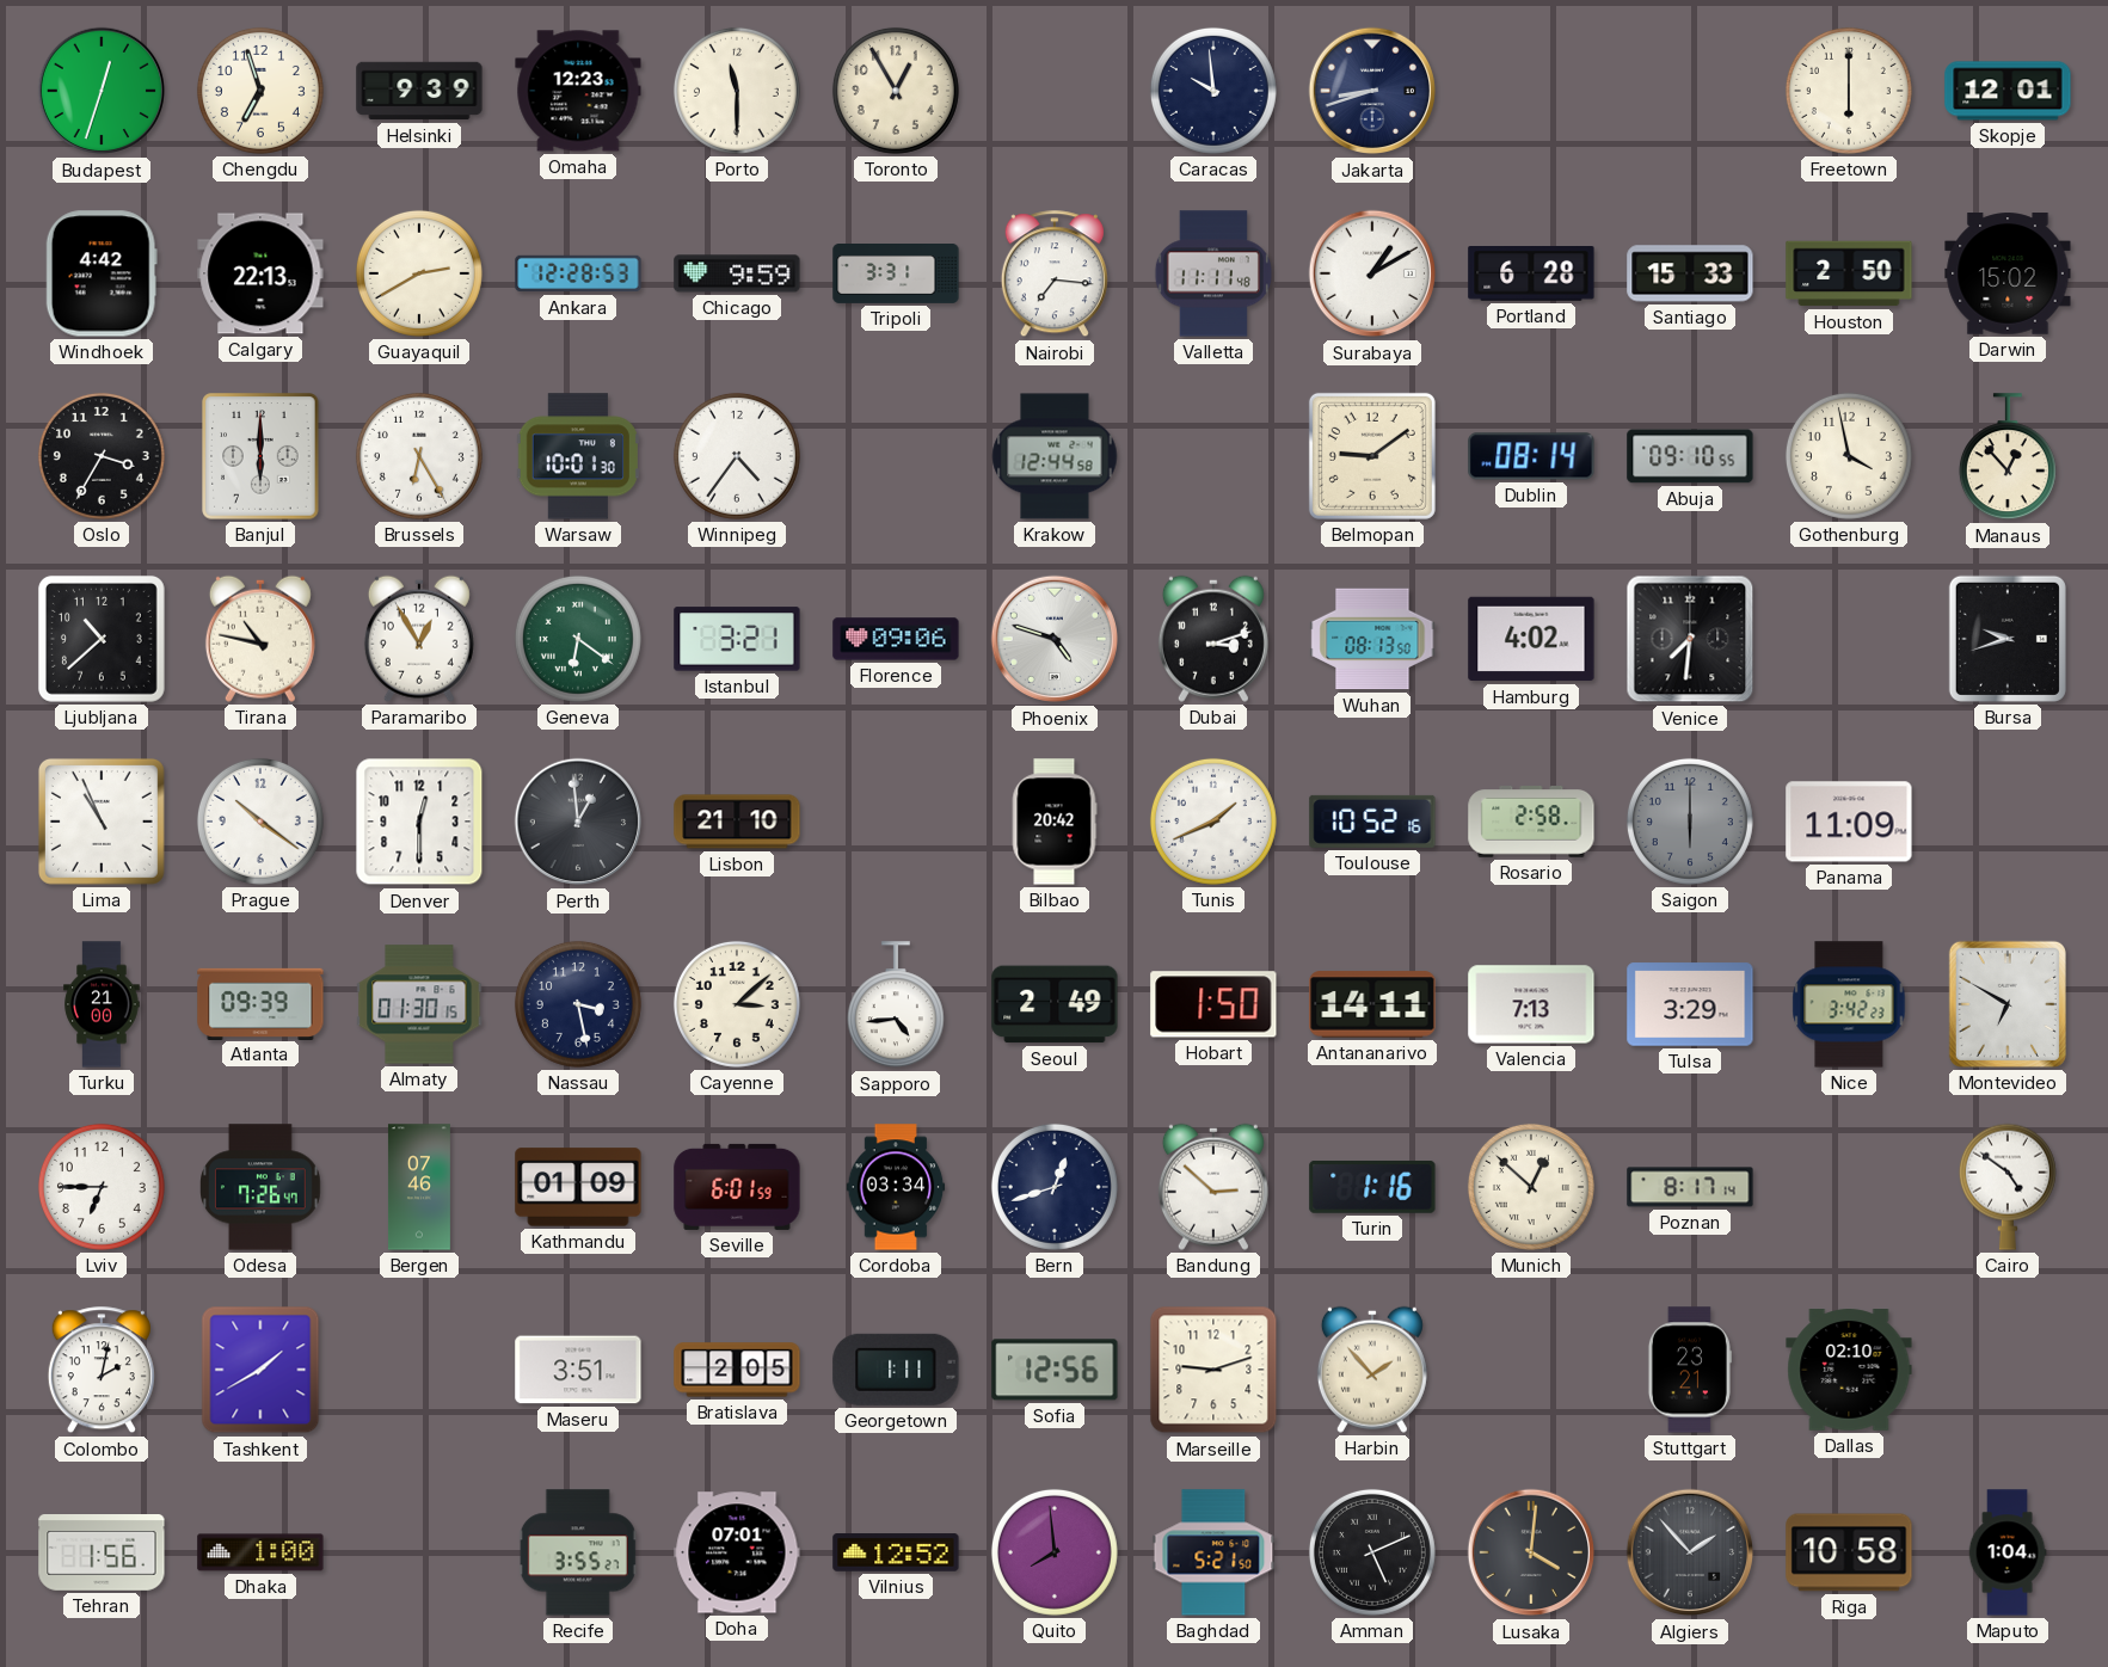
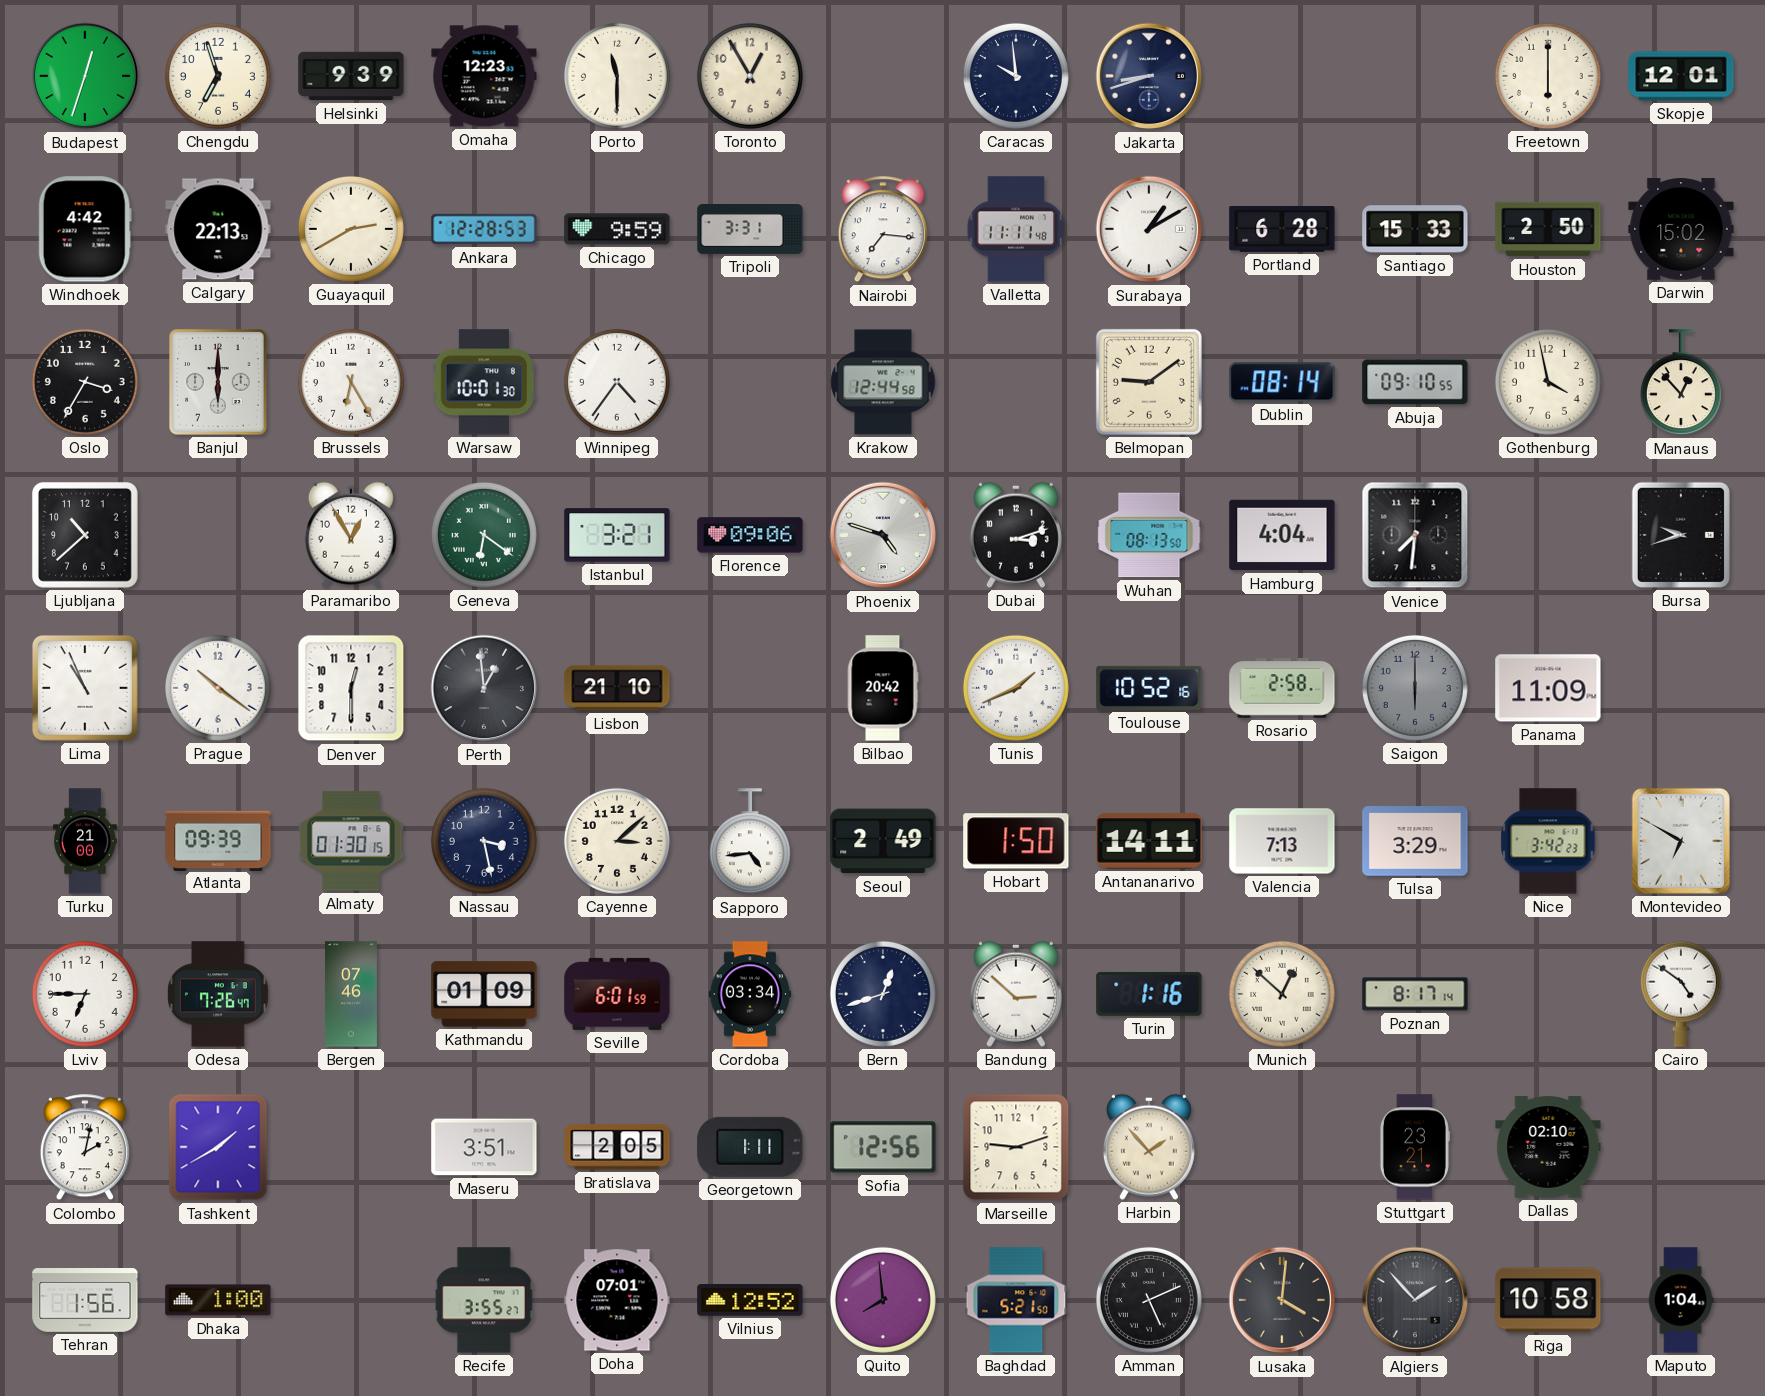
Tirana: 10:47 -> none (260, 639)
Hamburg: 4:02 -> 4:04 (1282, 535)
